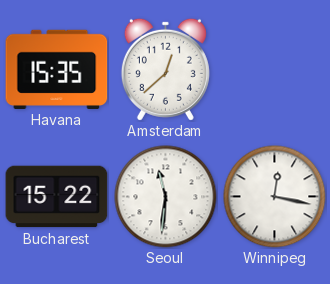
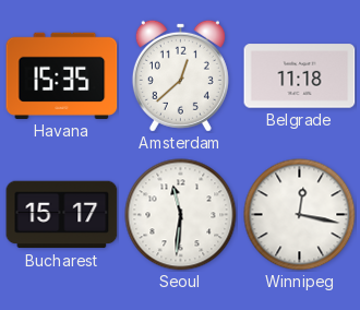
Belgrade: none -> 11:18 (300, 76)
Bucharest: 15:22 -> 15:17 (62, 215)
